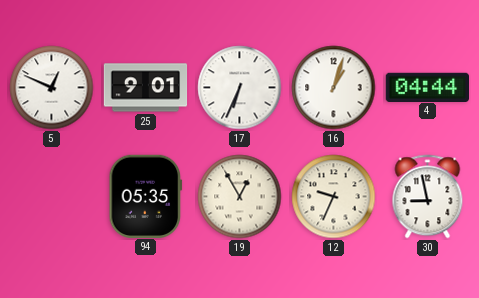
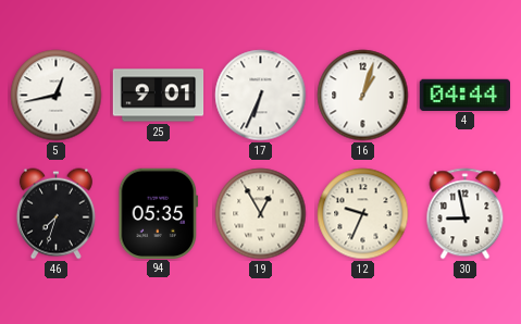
5: 12:49 -> 12:43 (57, 96)
46: none -> 7:33 (55, 214)
